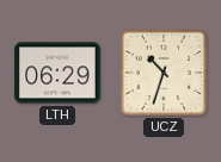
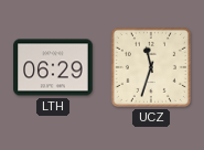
UCZ: 10:33 -> 11:33 (151, 67)
